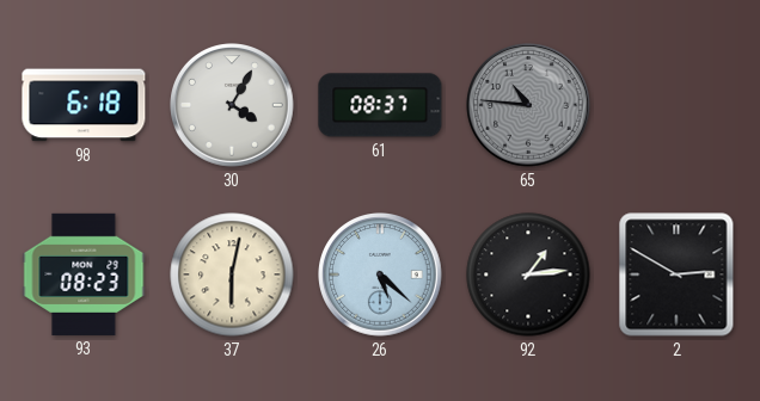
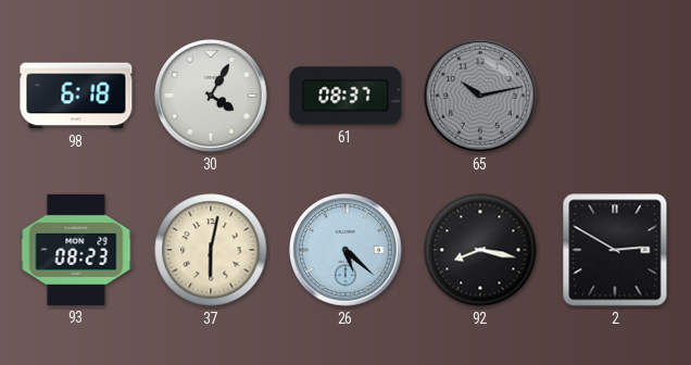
65: 10:46 -> 10:13 (481, 97)
92: 1:14 -> 8:17 (480, 250)
